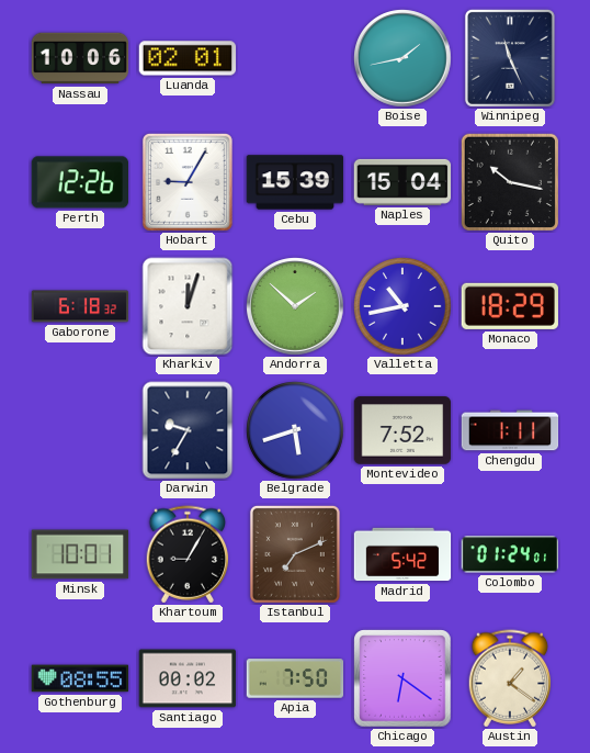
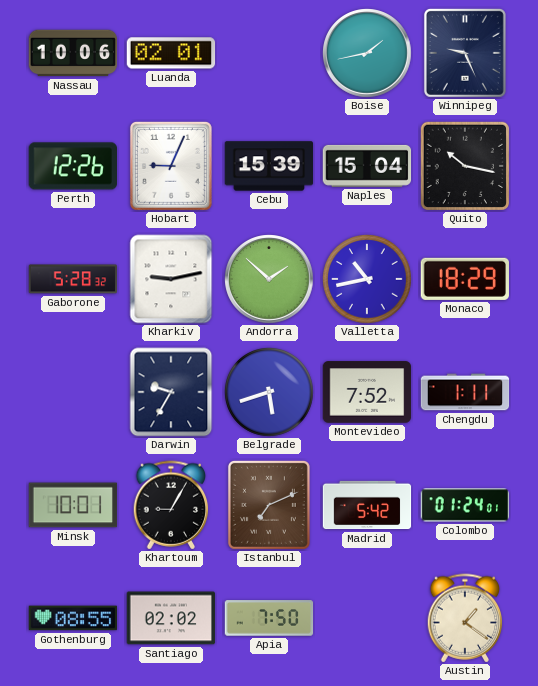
Winnipeg: 11:26 -> 9:26 (465, 53)
Hobart: 9:05 -> 9:04 (171, 166)
Gaborone: 6:18 -> 5:28 (73, 279)
Kharkiv: 12:03 -> 9:13 (171, 279)
Santiago: 00:02 -> 02:02 (171, 618)
Chicago: 6:21 -> none (402, 678)
